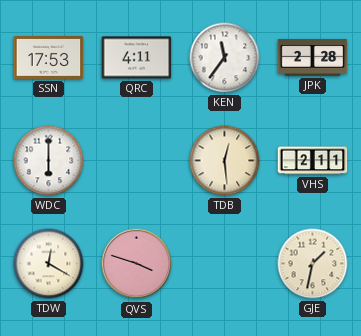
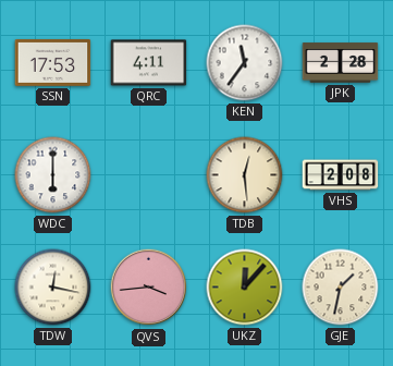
VHS: 2:11 -> 2:08 (341, 175)
TDW: 12:20 -> 12:17 (53, 288)
QVS: 3:48 -> 3:44 (149, 288)
UKZ: none -> 12:07 (245, 288)
